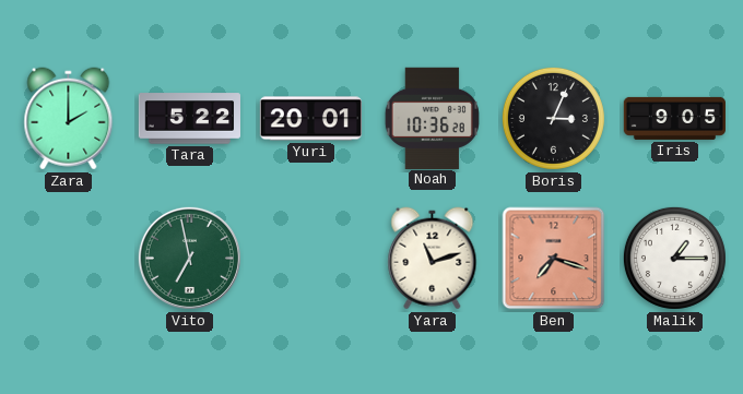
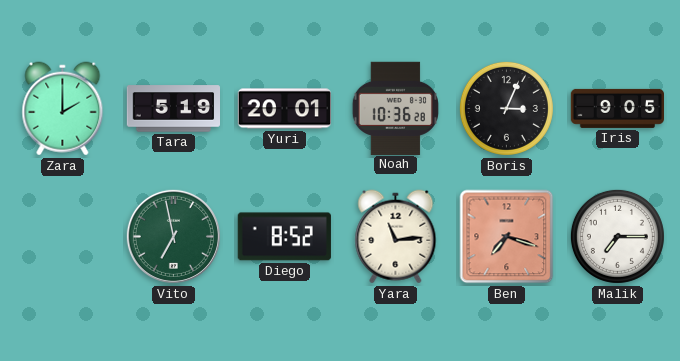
Tara: 5:22 -> 5:19 (173, 109)
Diego: none -> 8:52 (284, 237)
Yara: 11:12 -> 11:14 (396, 237)
Malik: 1:15 -> 7:15 (617, 236)
